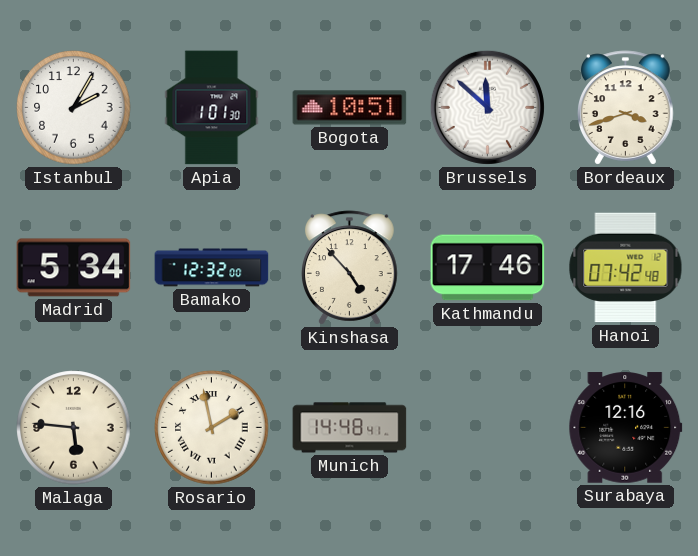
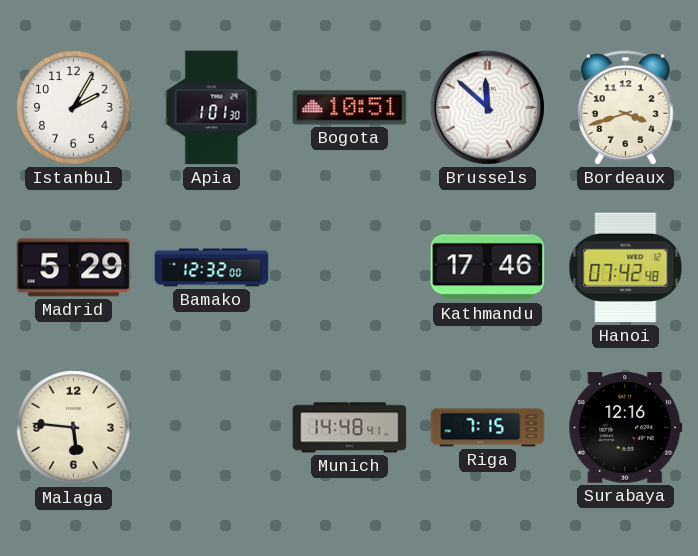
Madrid: 5:34 -> 5:29 (74, 268)
Kinshasa: 4:53 -> none (350, 268)
Rosario: 1:58 -> none (212, 428)
Riga: none -> 7:15 (488, 428)
